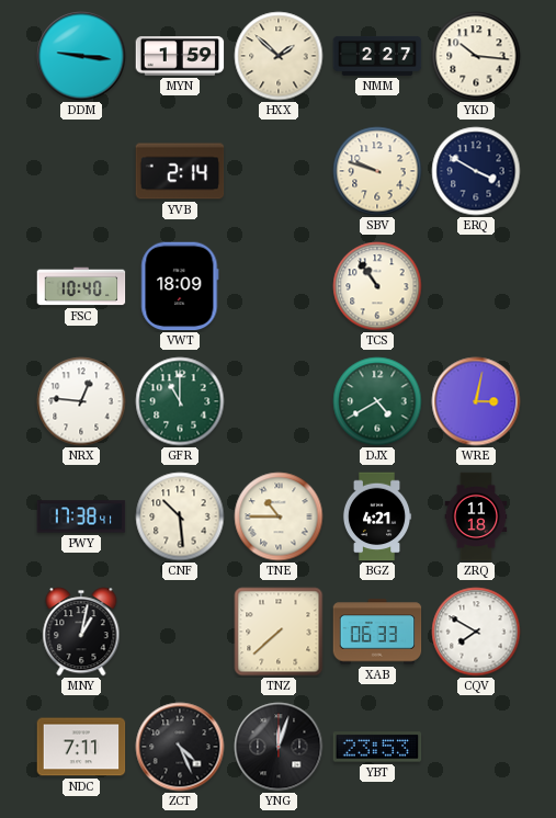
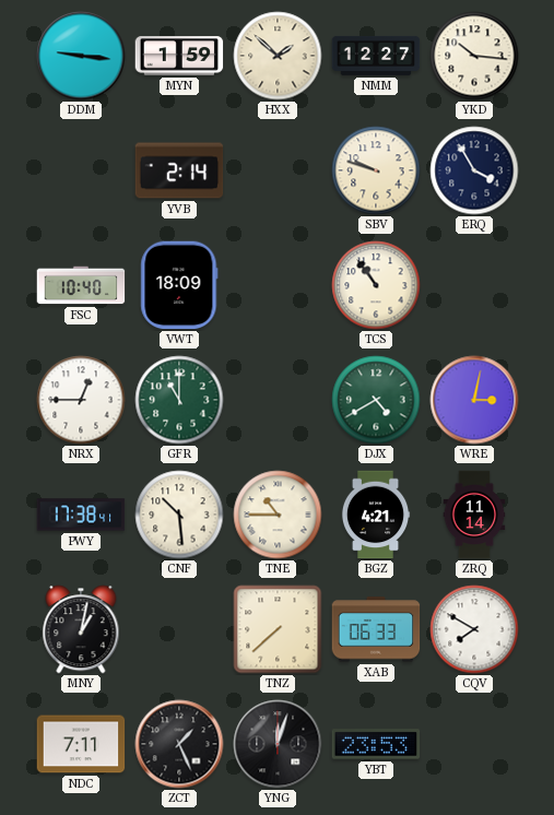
NMM: 2:27 -> 12:27 (376, 56)
ERQ: 3:50 -> 3:55 (474, 170)
NRX: 12:46 -> 12:45 (81, 400)
ZRQ: 11:18 -> 11:14 (474, 515)
ZCT: 4:26 -> 1:26 (179, 744)
